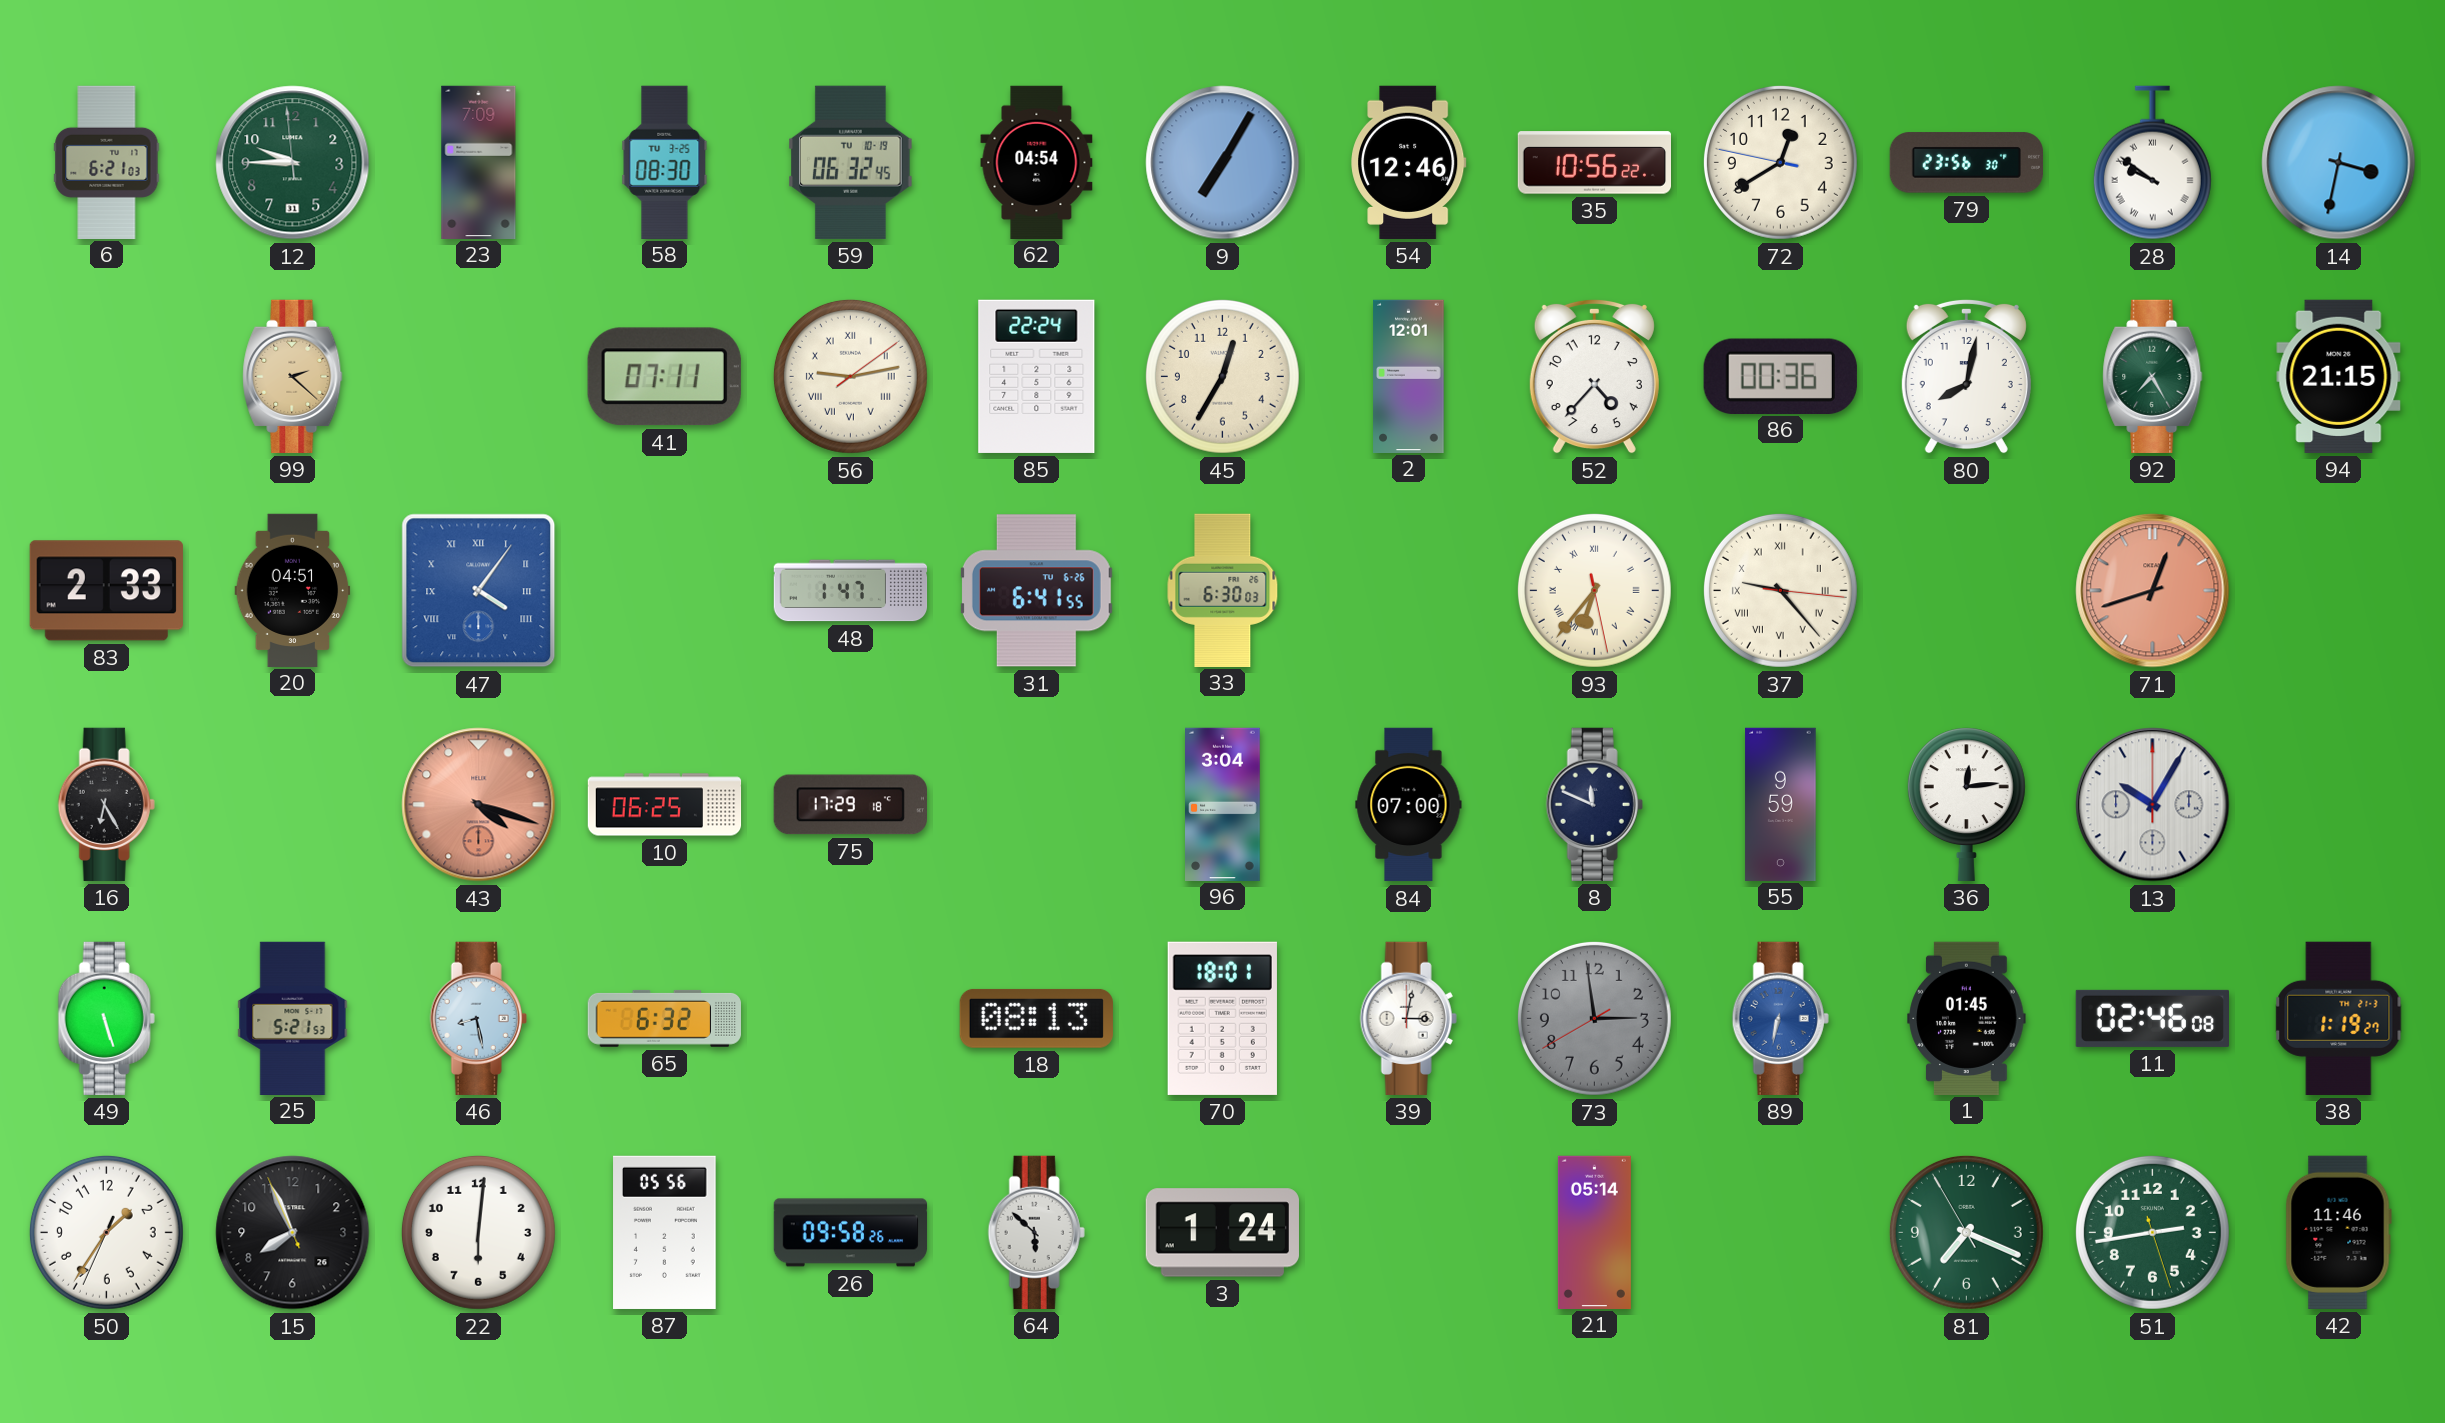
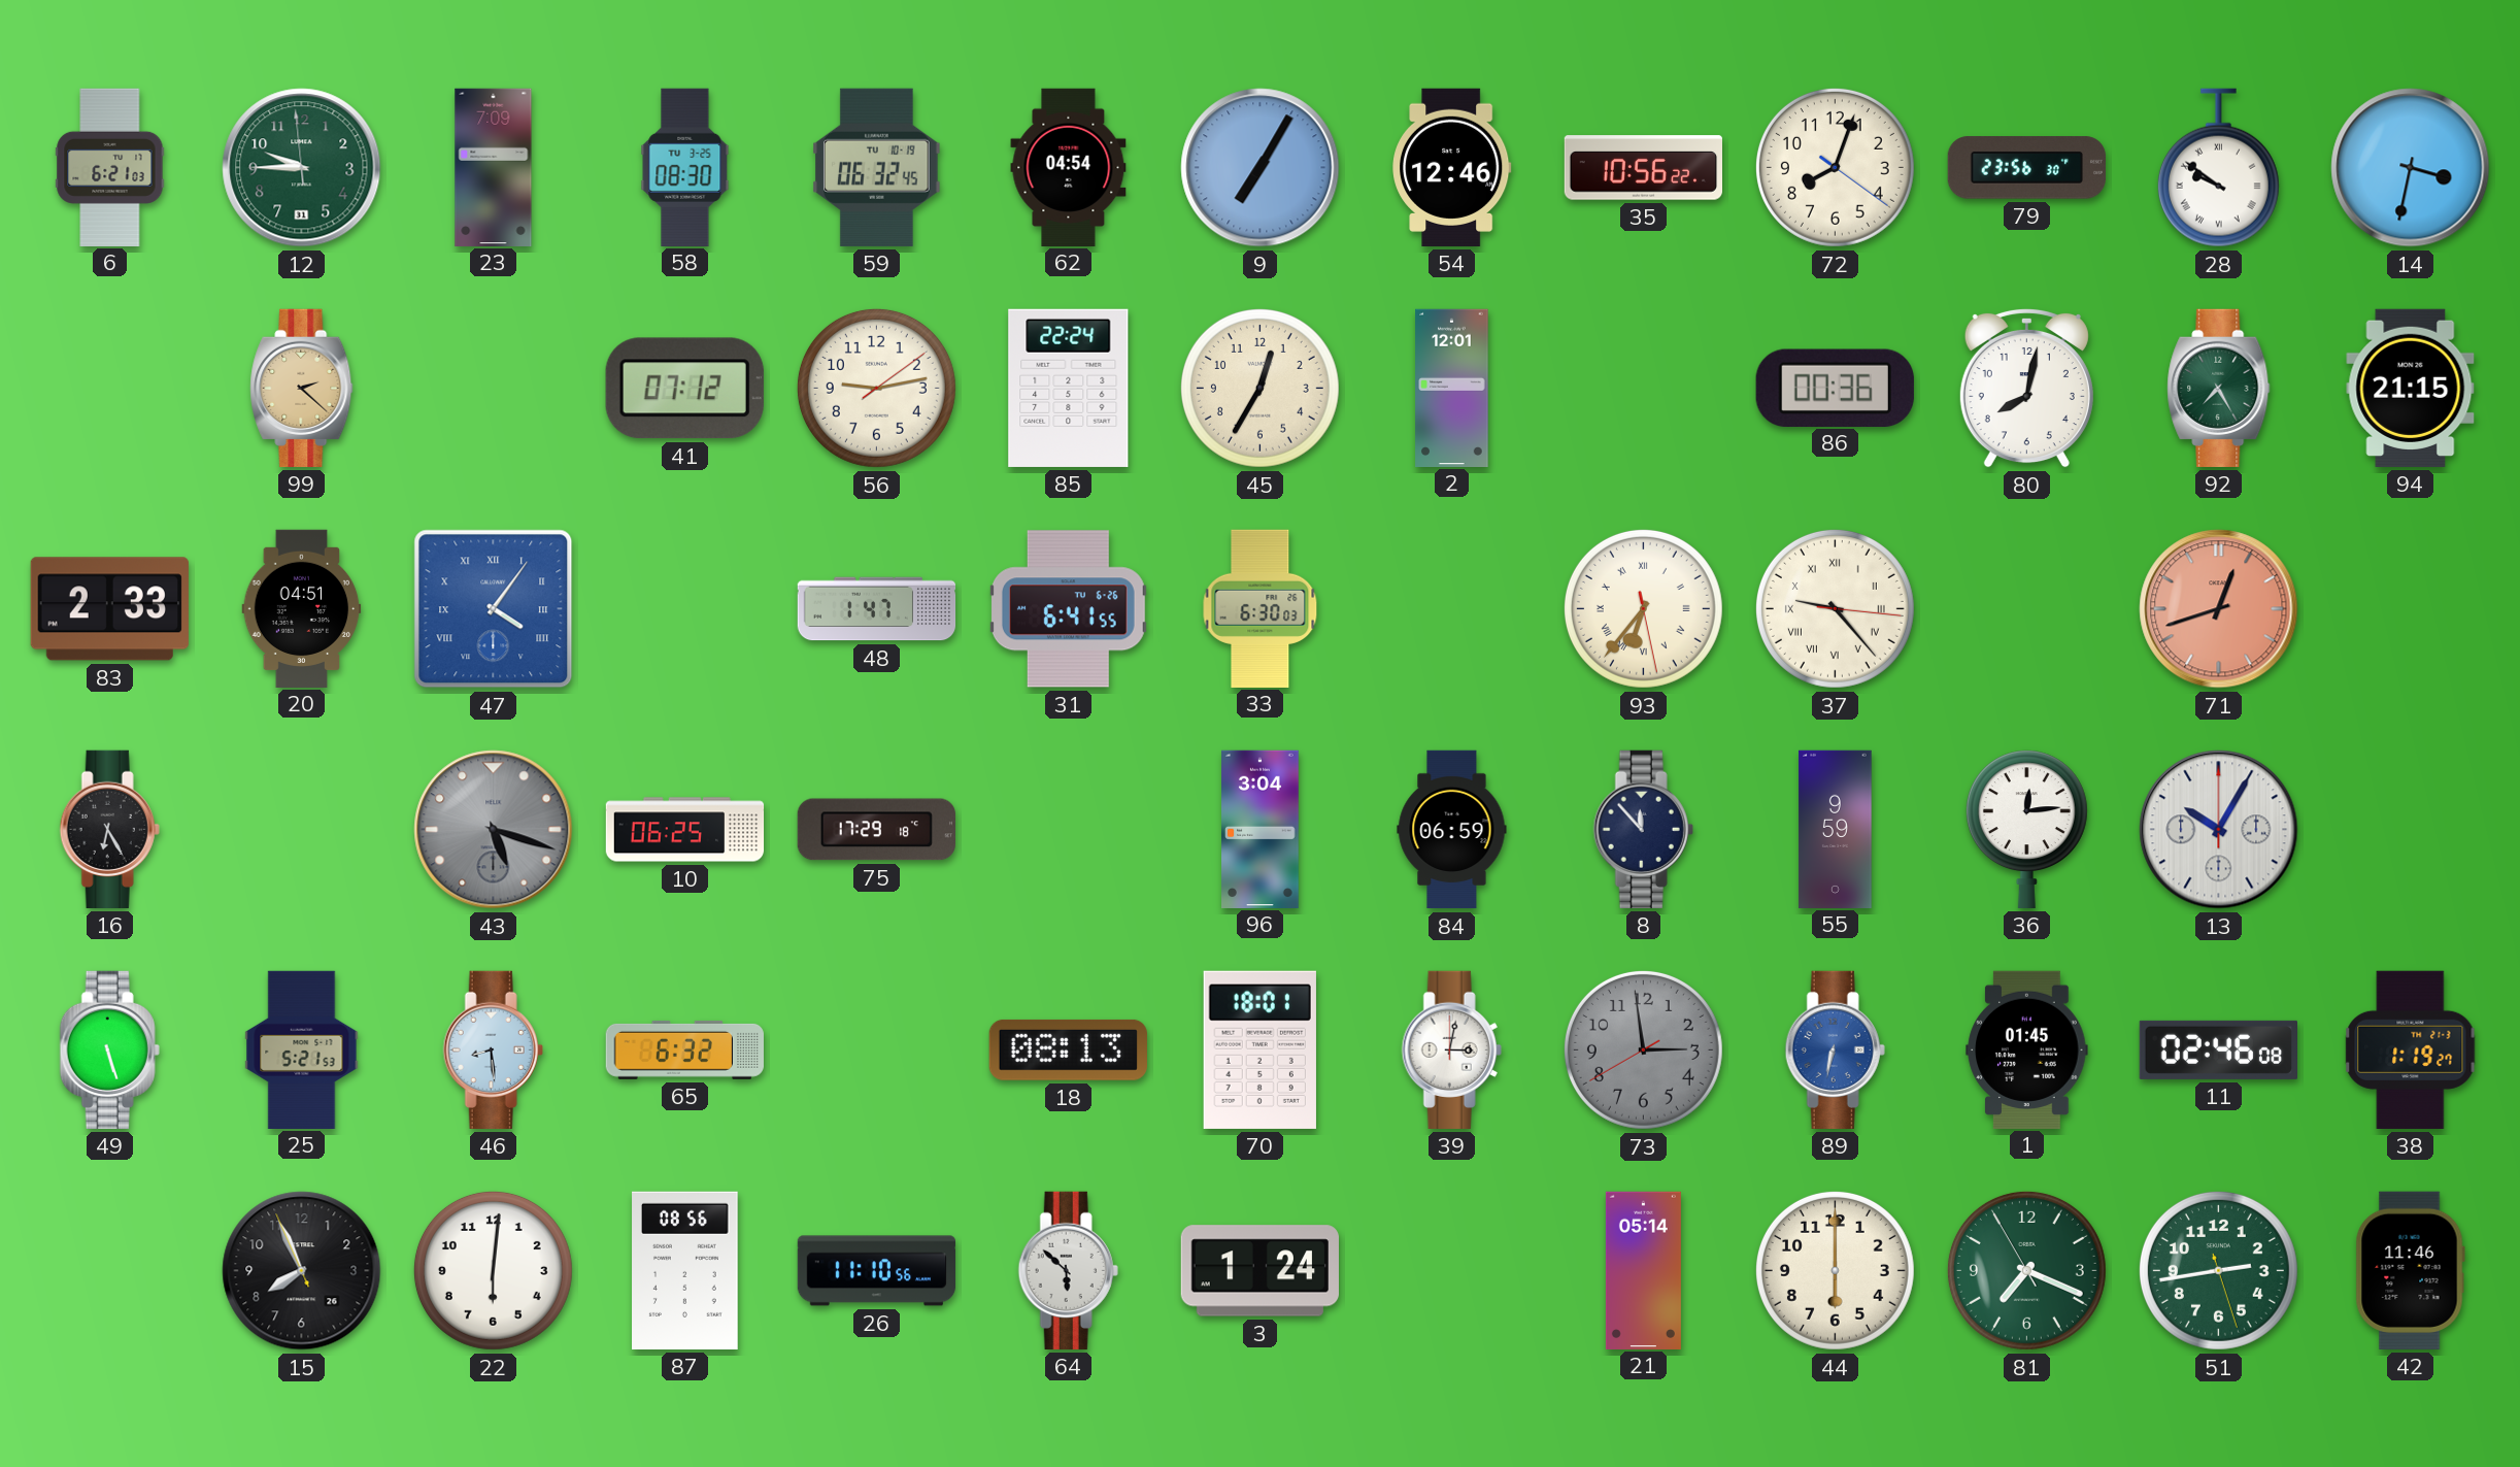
72: 12:39 -> 8:03 (1835, 167)
41: 07:11 -> 07:12 (684, 389)
56 numerals: Roman -> Arabic (876, 388)
52: 4:37 -> none (1594, 376)
43: 4:18 -> 5:18 (494, 830)
43 dial: salmon -> grey (494, 830)
84: 07:00 -> 06:59 (1452, 830)
8: 11:49 -> 11:53 (1643, 829)
46: 8:28 -> 8:29 (493, 1049)
50: 1:35 -> none (106, 1232)
87: 05:56 -> 08:56 (685, 1270)
26: 09:58 -> 11:10 (877, 1271)
44: none -> 6:00 (1835, 1270)
